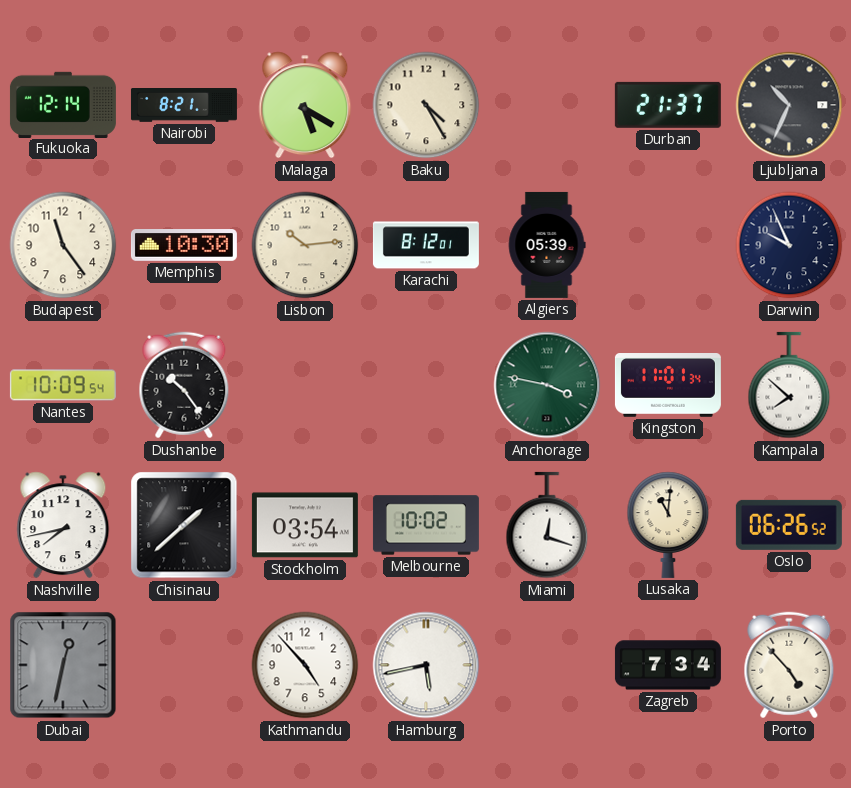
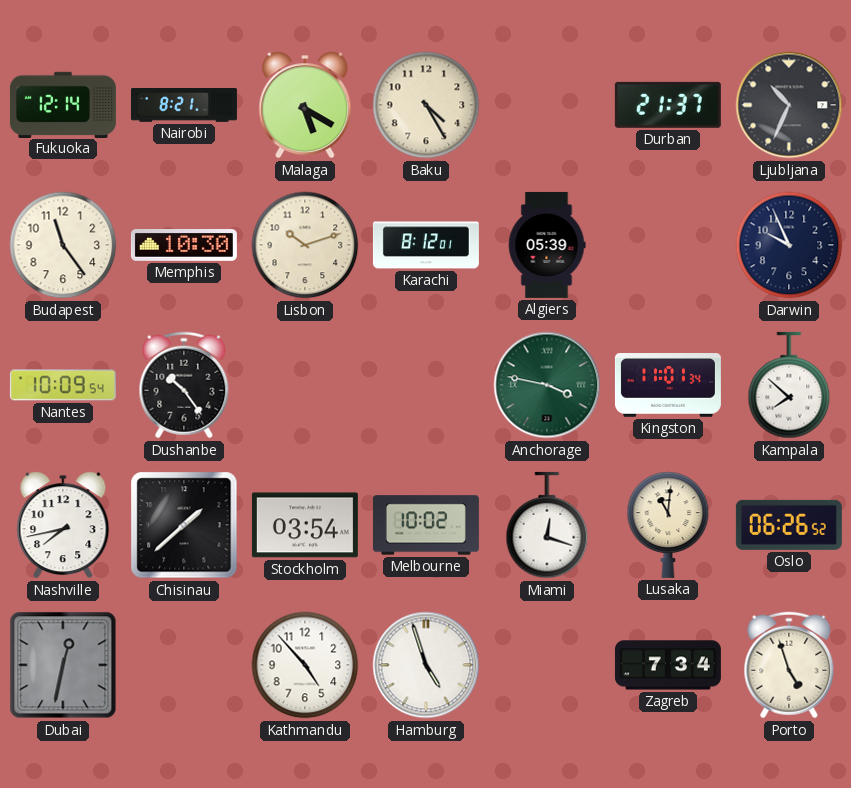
Lisbon: 10:14 -> 10:12 (305, 245)
Hamburg: 5:43 -> 4:57 (426, 665)
Porto: 4:53 -> 4:57 (789, 665)
